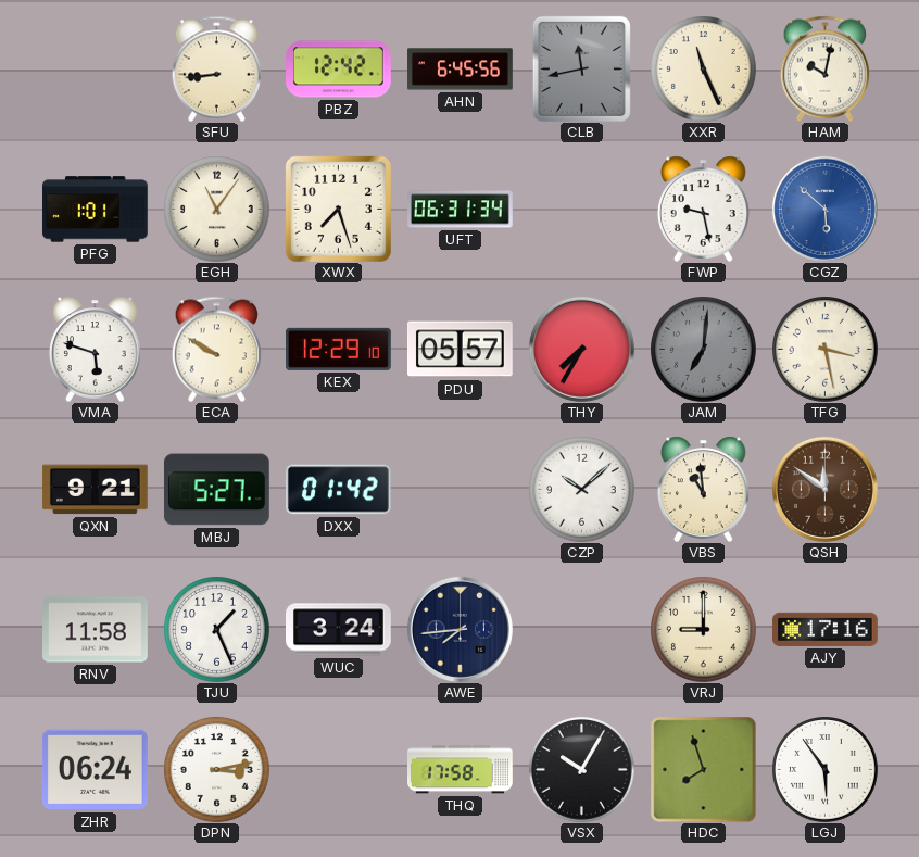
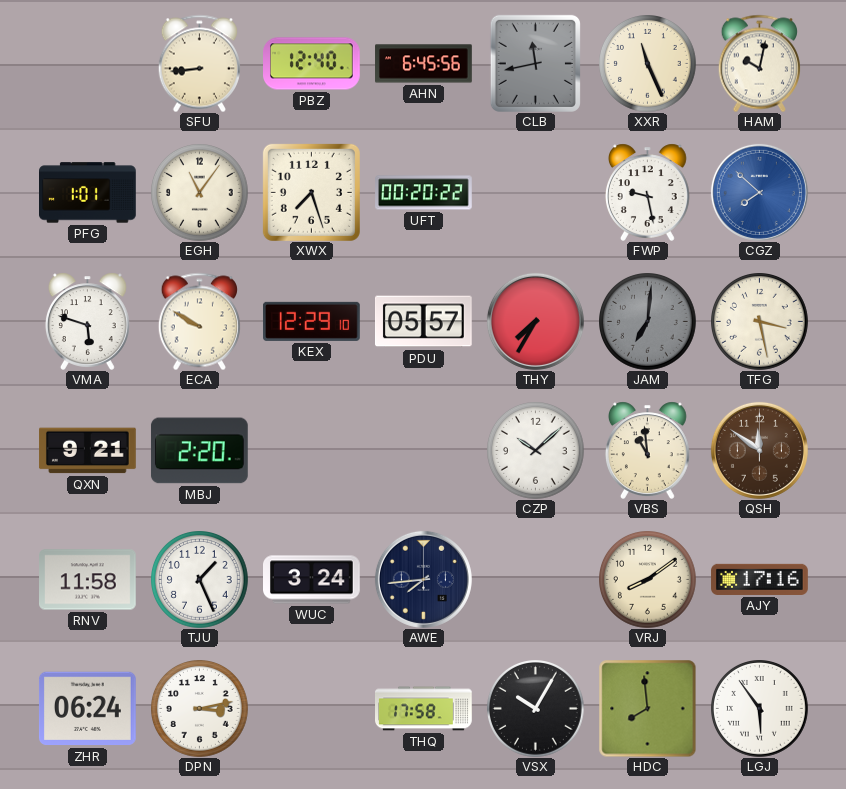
PBZ: 12:42 -> 12:40 (312, 64)
UFT: 06:31 -> 00:20 (424, 193)
CGZ: 5:52 -> 7:52 (759, 192)
MBJ: 5:27 -> 2:20 (199, 451)
DXX: 01:42 -> none (339, 490)
VRJ: 9:00 -> 8:09 (648, 580)
HDC: 7:57 -> 7:59 (647, 708)
